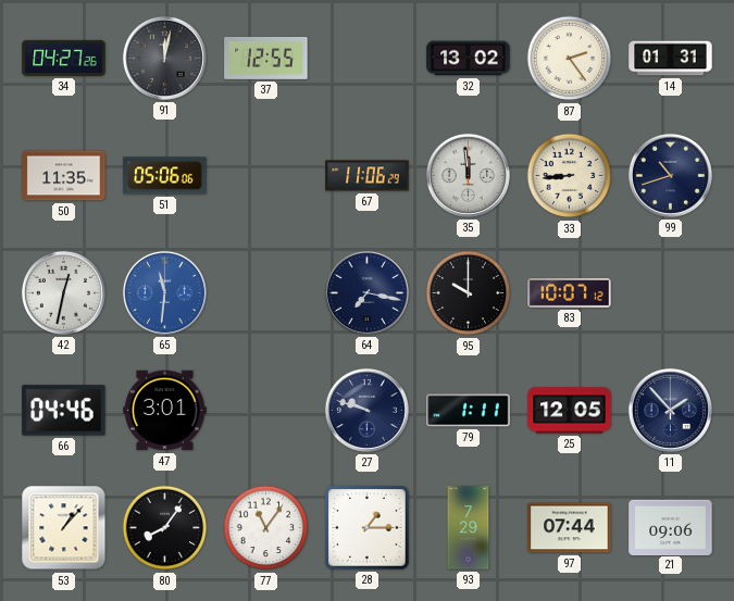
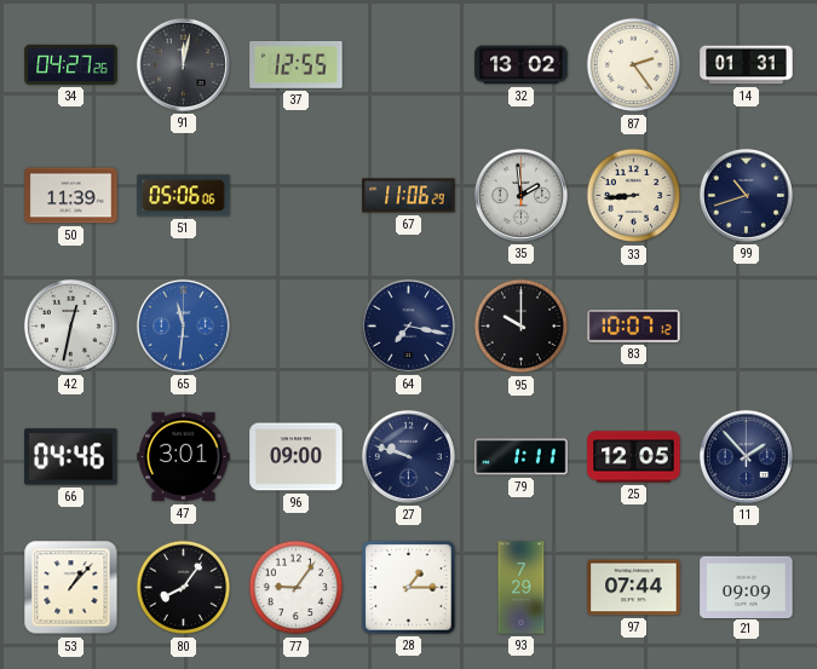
50: 11:35 -> 11:39 (71, 196)
35: 11:59 -> 1:59 (520, 195)
96: none -> 09:00 (297, 457)
77: 11:06 -> 9:06 (297, 588)
21: 09:06 -> 09:09 (747, 587)
